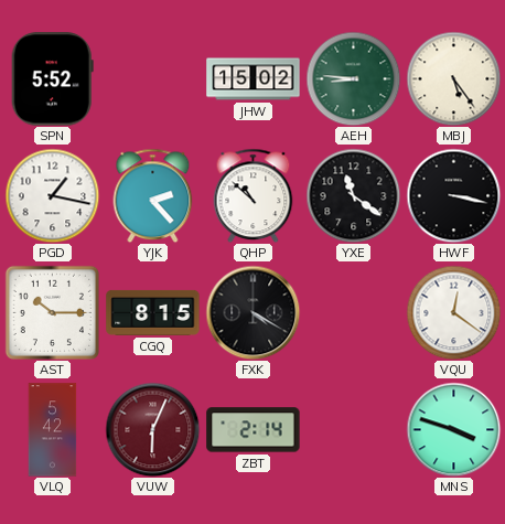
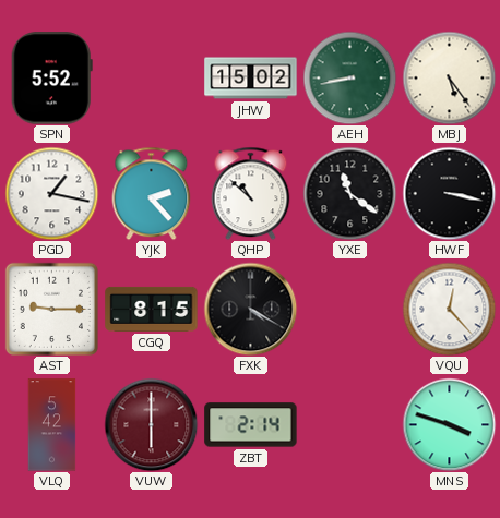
AEH: 8:46 -> 8:43 (349, 77)
AST: 10:15 -> 9:15 (51, 309)
VQU: 12:21 -> 12:23 (449, 309)
VUW: 6:04 -> 6:00 (151, 424)
